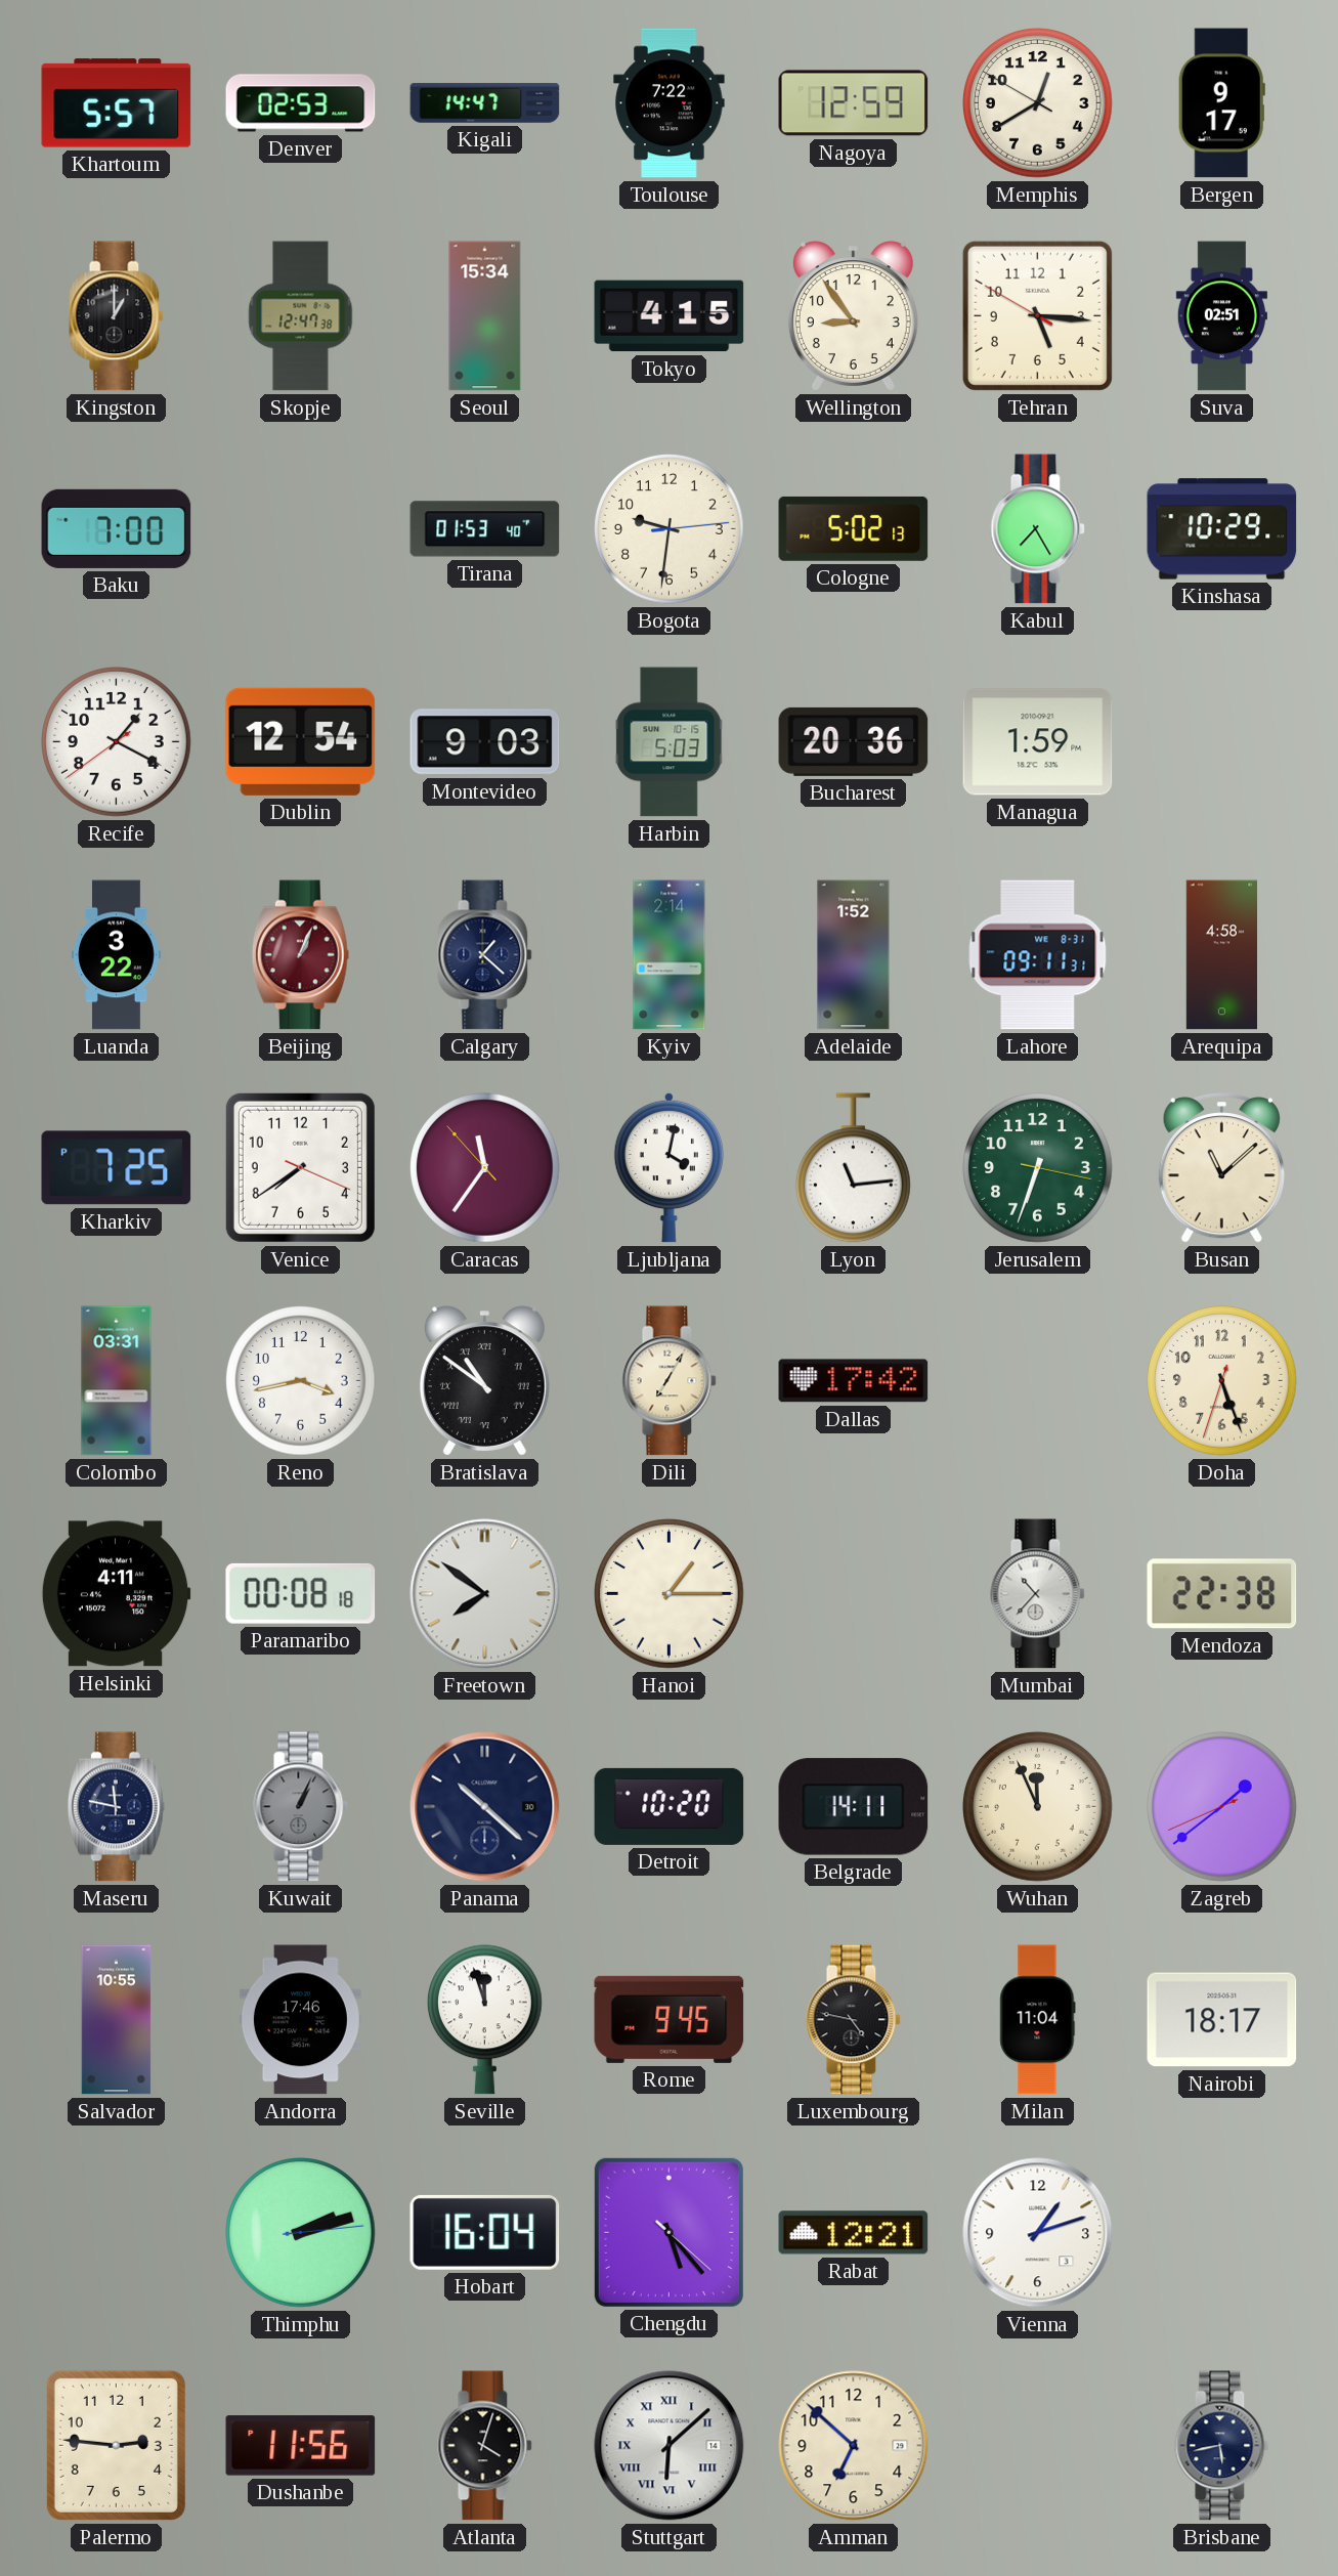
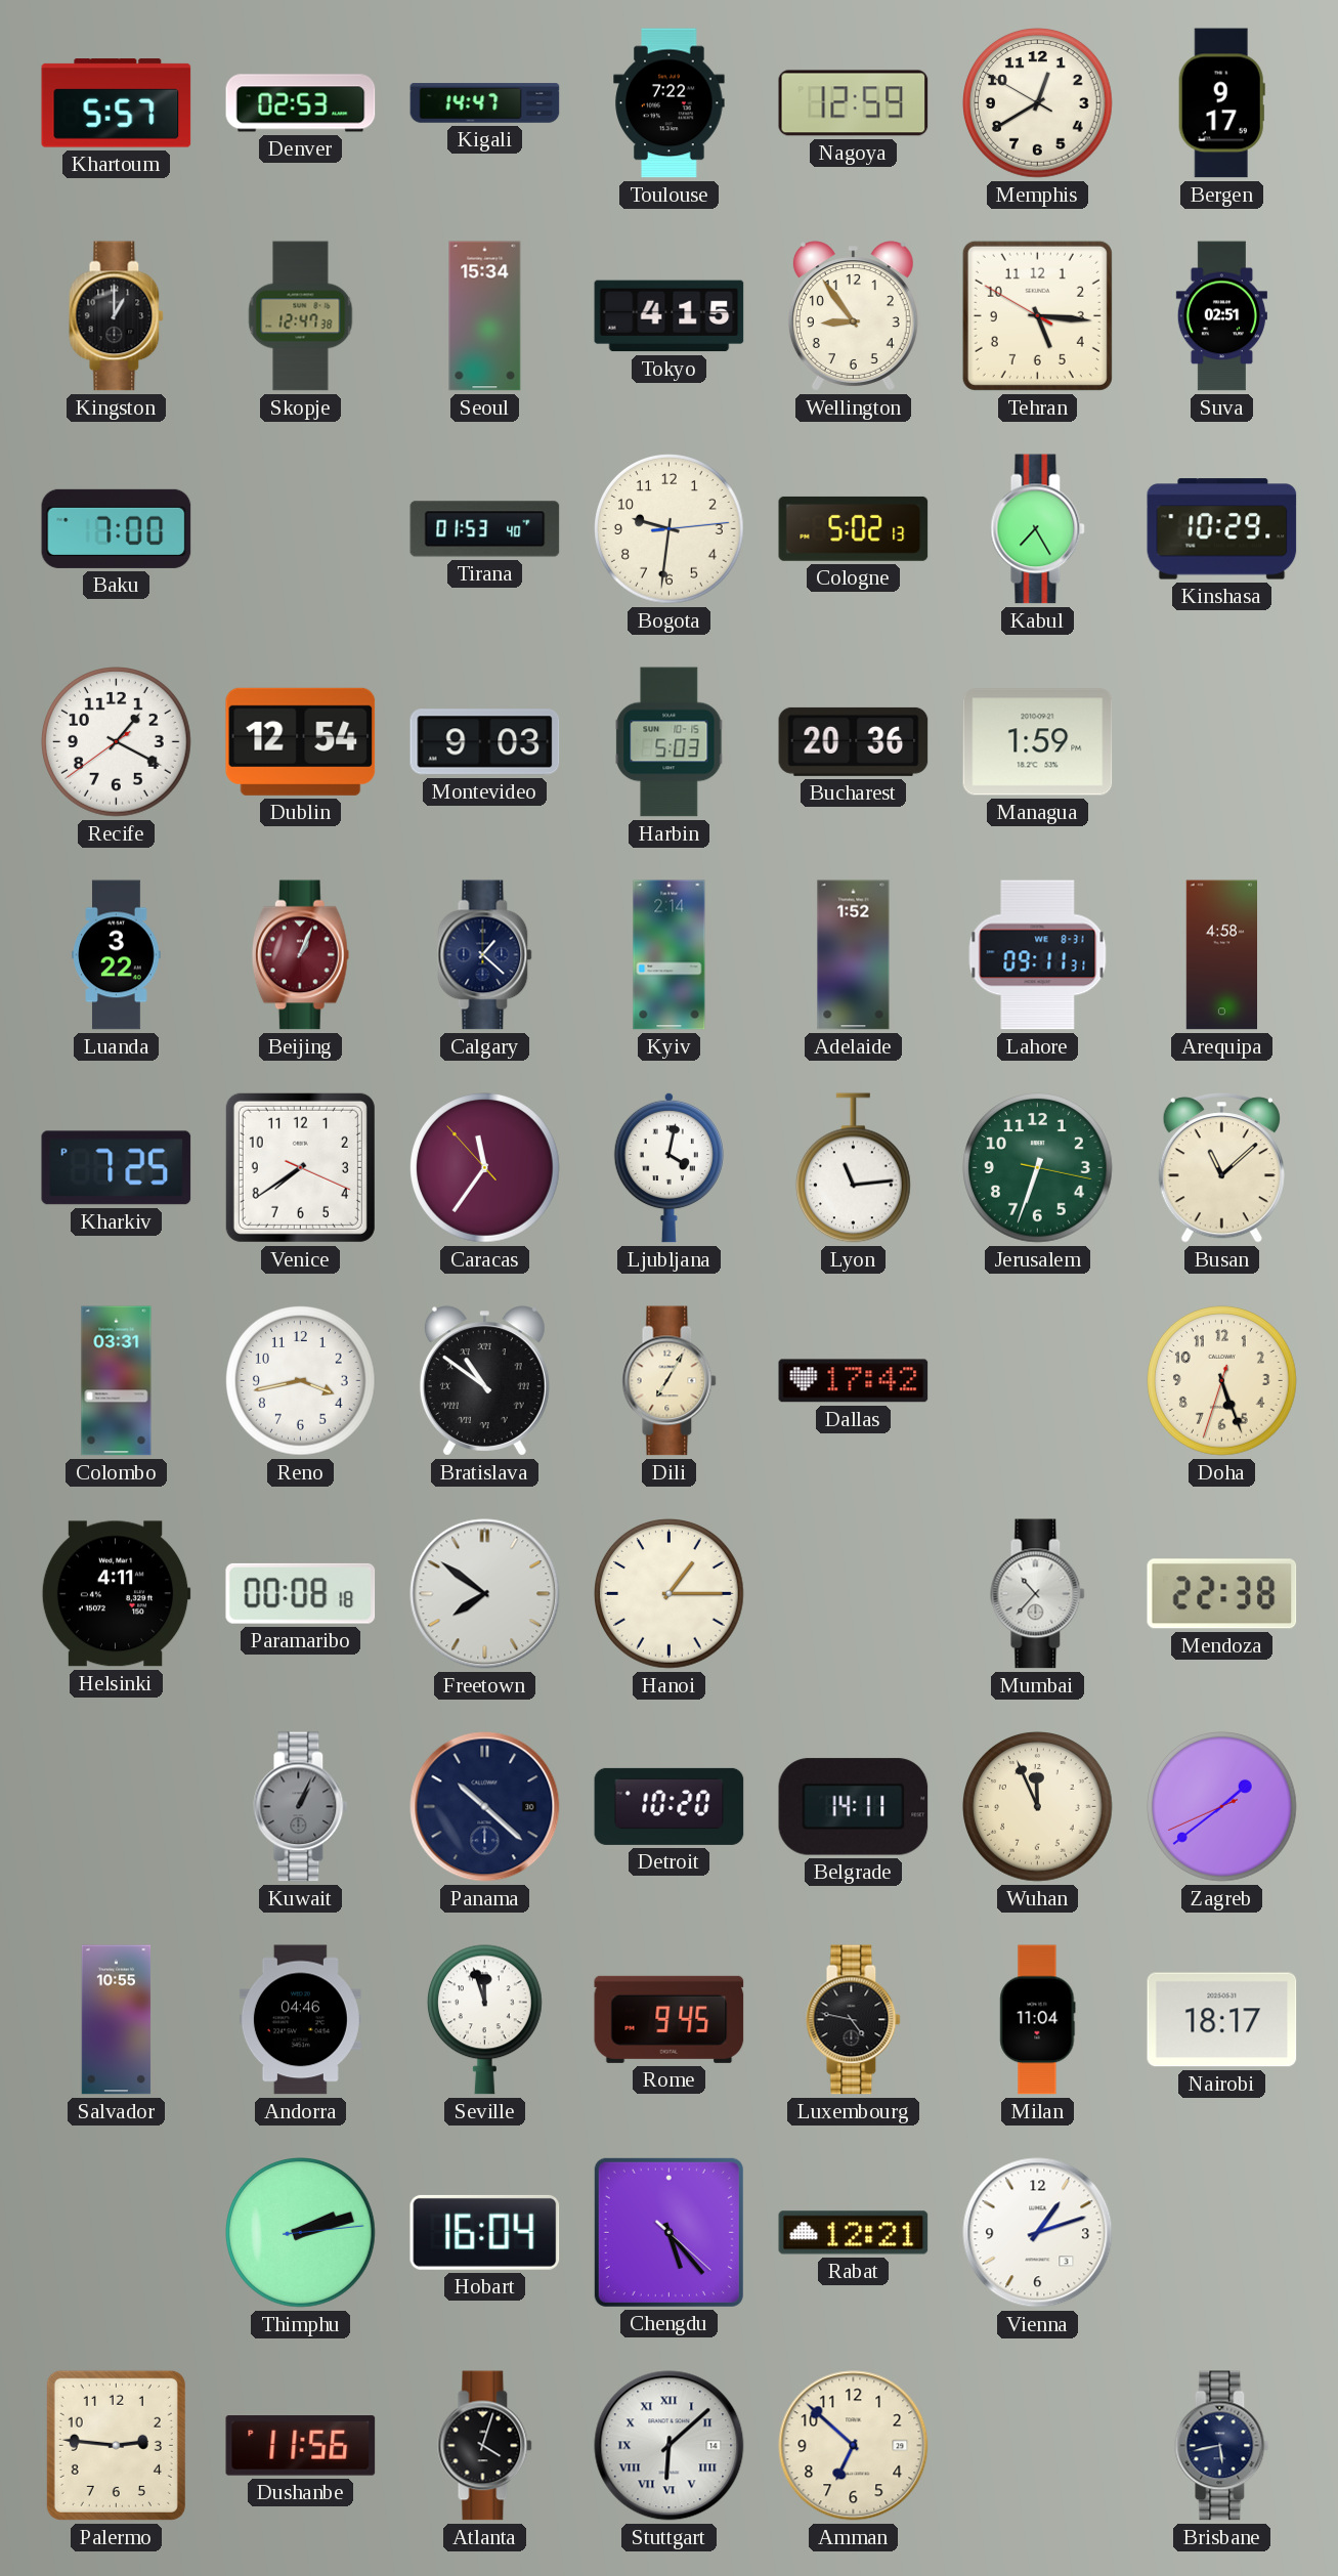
Maseru: 11:47 -> none (116, 1807)
Andorra: 17:46 -> 04:46 (300, 2020)
